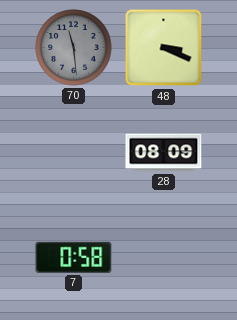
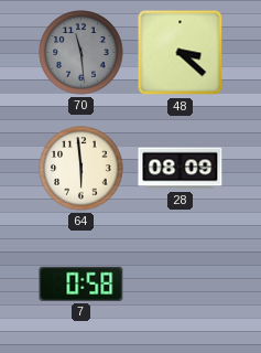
48: 3:19 -> 3:22 (181, 53)
64: none -> 5:59 (81, 169)
